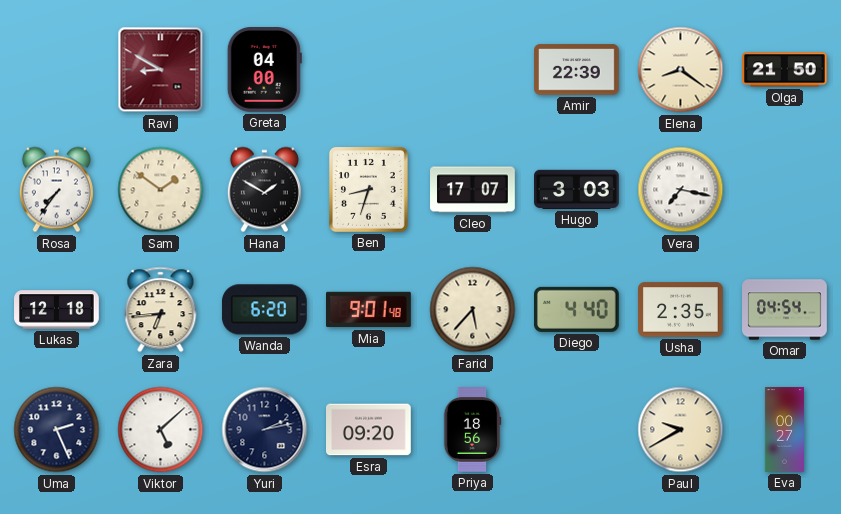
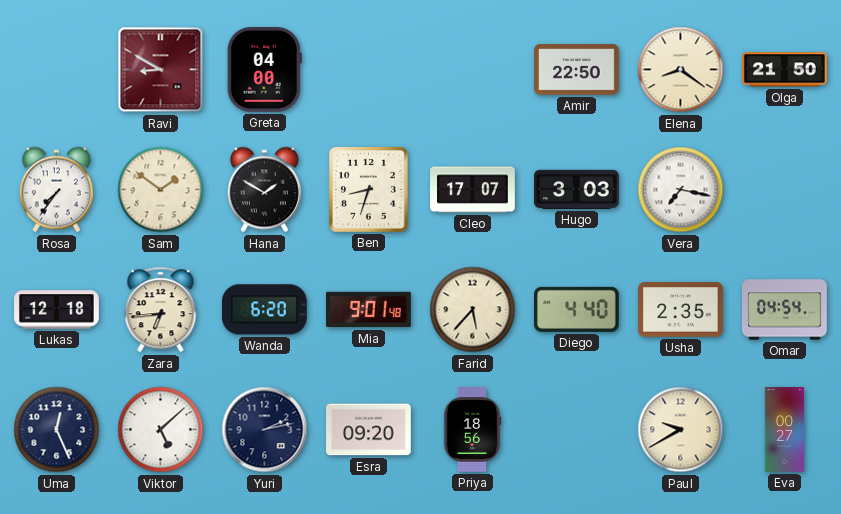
Amir: 22:39 -> 22:50 (577, 70)
Uma: 2:26 -> 12:26 (57, 430)
